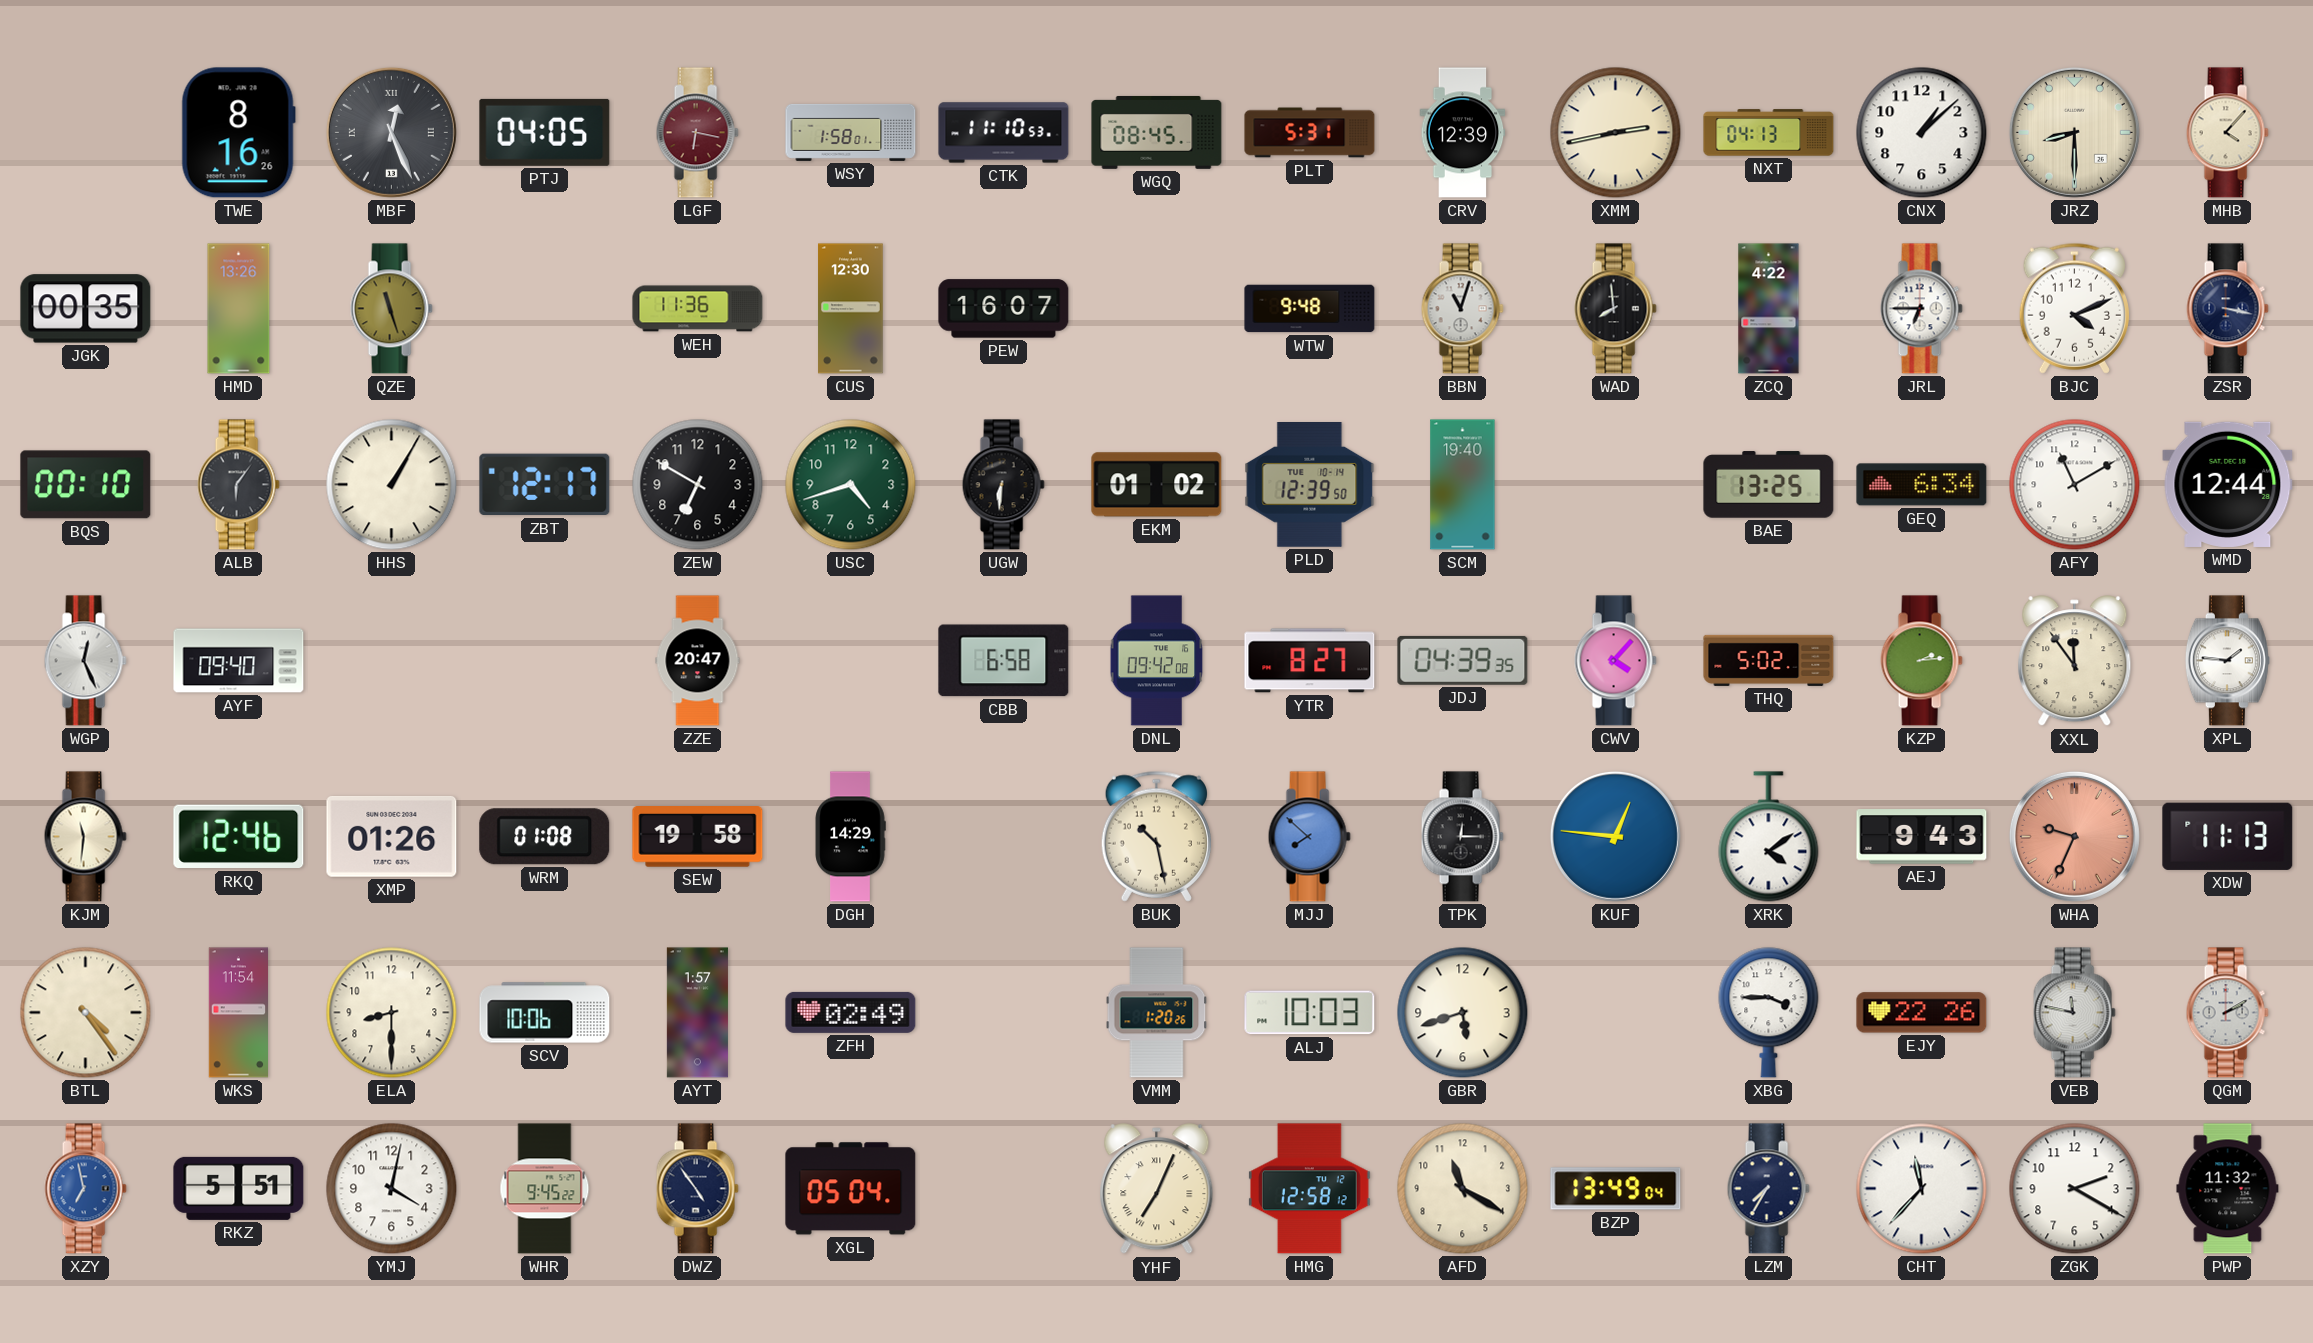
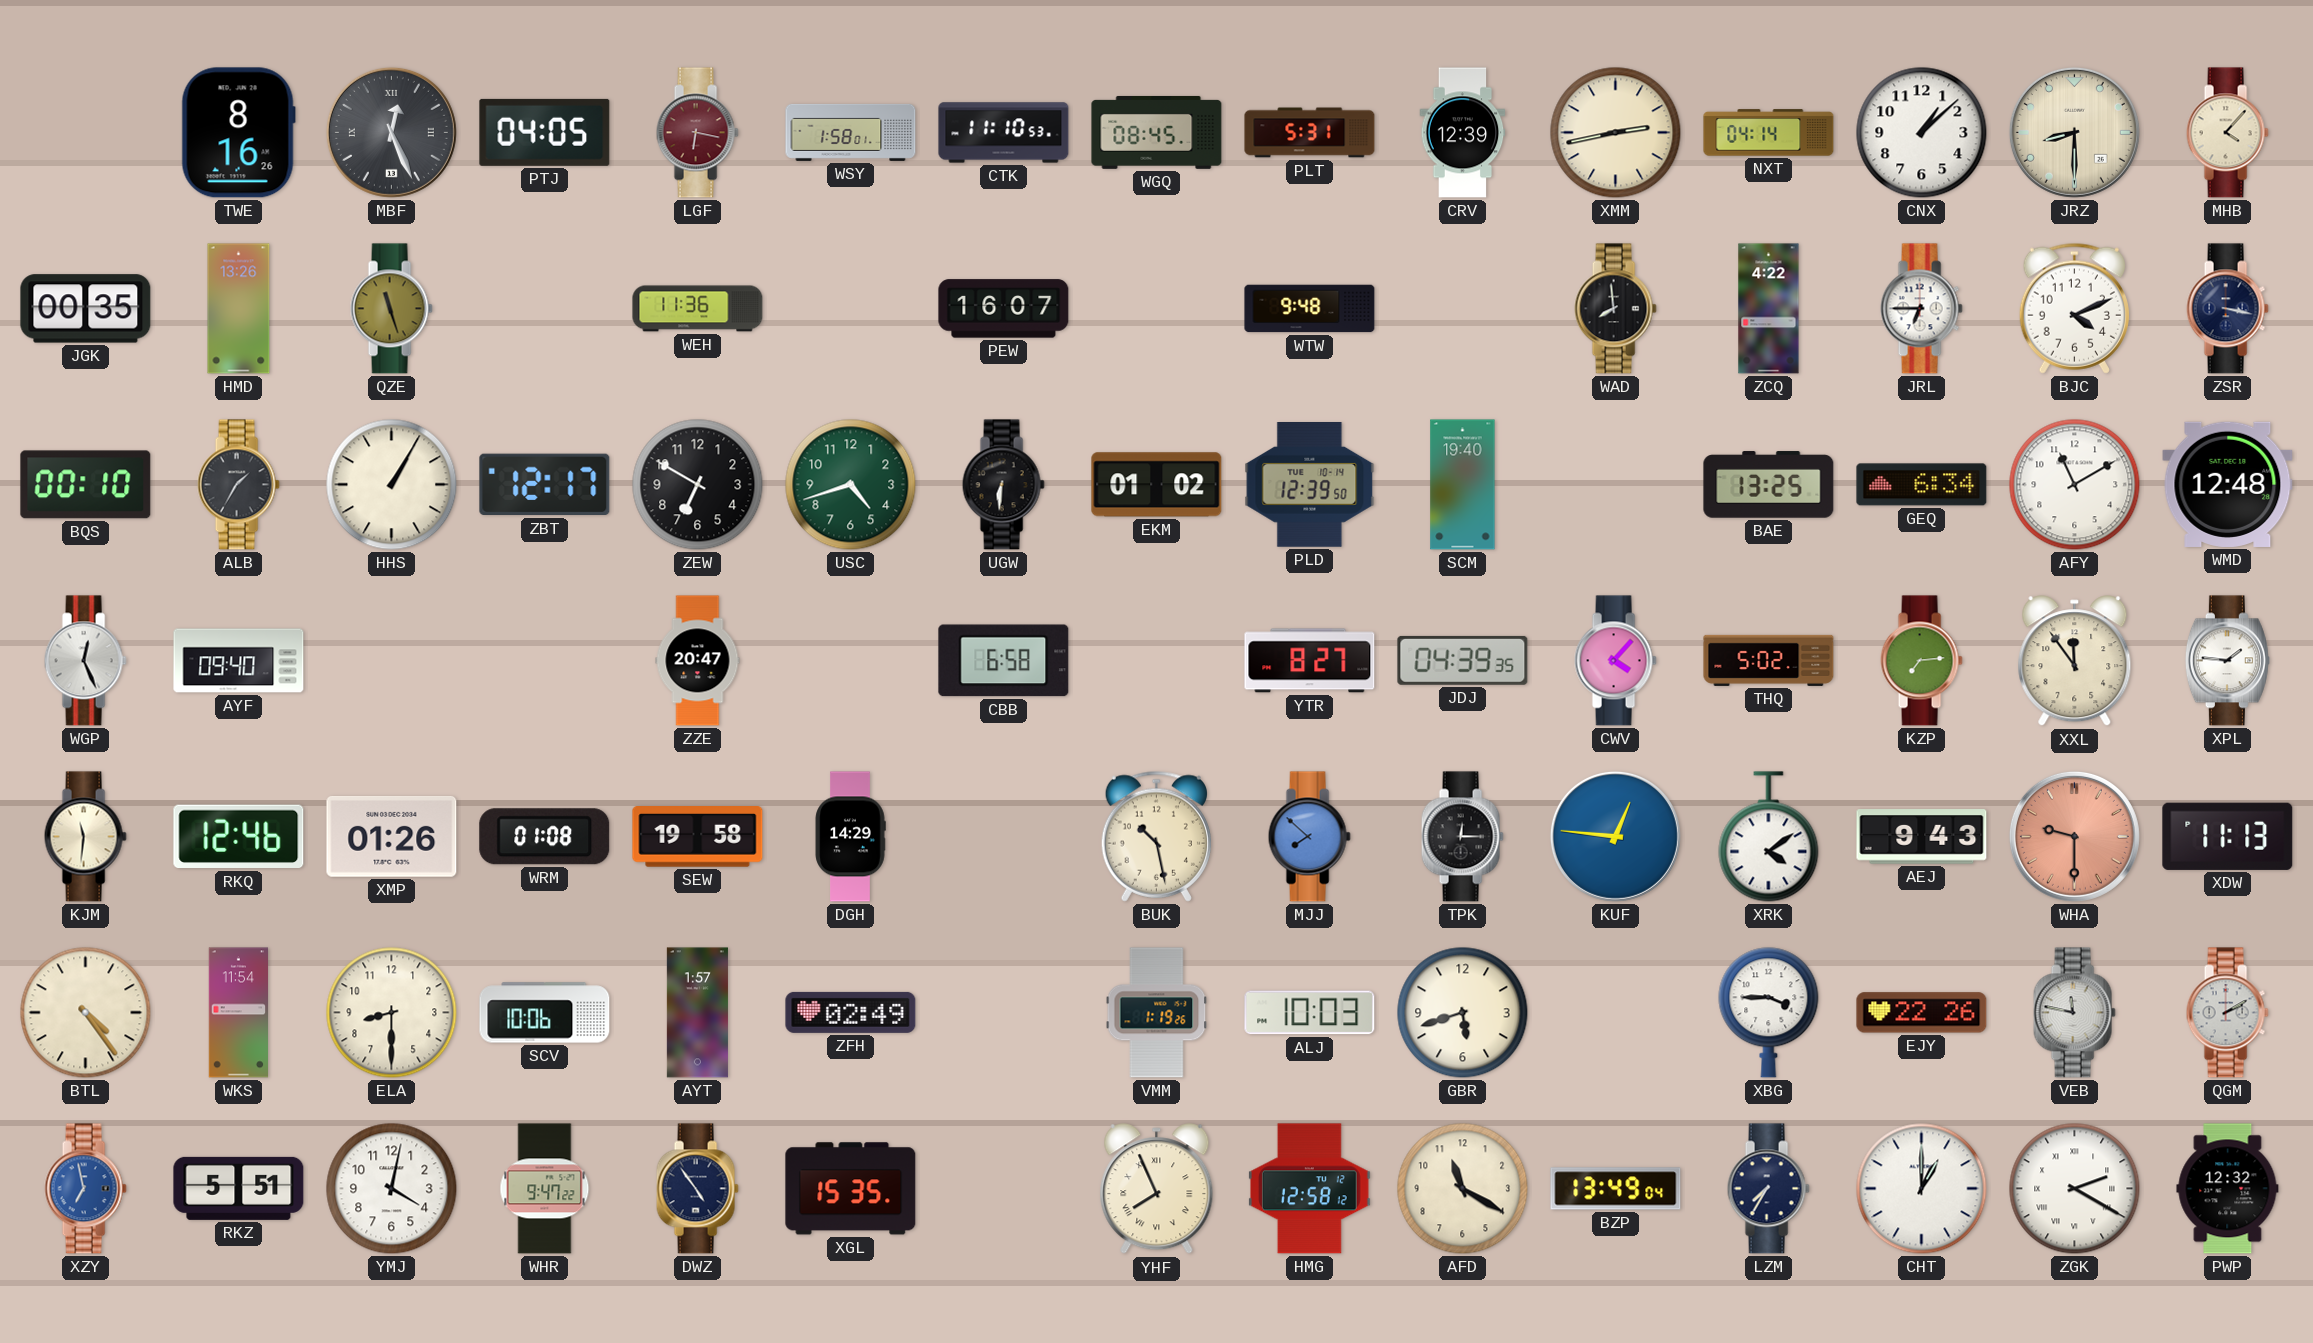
NXT: 04:13 -> 04:14 (1769, 133)
CUS: 12:30 -> none (851, 309)
BBN: 11:03 -> none (1462, 309)
ALB: 6:06 -> 1:35 (238, 485)
WMD: 12:44 -> 12:48 (2228, 484)
DNL: 09:42 -> none (1157, 661)
KZP: 2:14 -> 7:14 (1921, 661)
WHA: 9:34 -> 9:30 (2074, 836)
VMM: 1:20 -> 1:19 (1157, 1013)
WHR: 9:45 -> 9:47 (545, 1189)
XGL: 05:04 -> 15:35 (851, 1189)
YHF: 7:04 -> 7:56 (1157, 1189)
CHT: 11:37 -> 1:00 (1922, 1189)
ZGK numerals: Arabic -> Roman (2075, 1189)
PWP: 11:32 -> 12:32 (2228, 1189)
